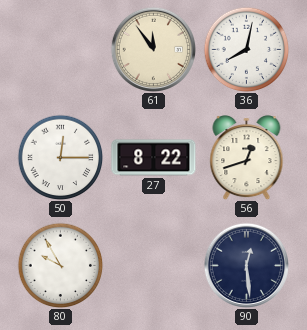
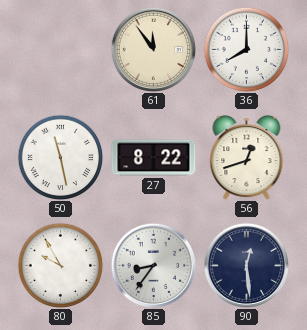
36: 8:02 -> 8:00 (246, 49)
50: 12:15 -> 11:28 (60, 157)
85: none -> 8:36 (153, 265)
